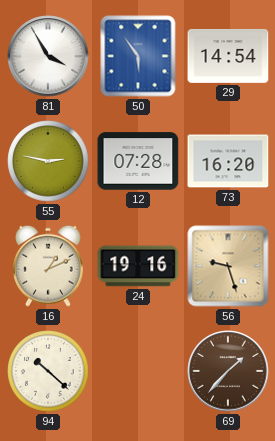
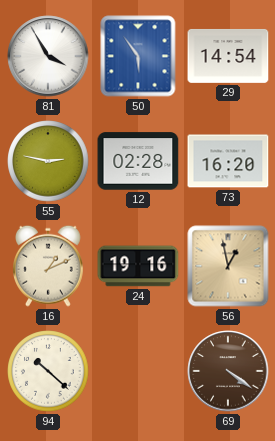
12: 07:28 -> 02:28 (138, 161)
56: 9:27 -> 12:58 (228, 266)
69: 1:37 -> 4:21 (228, 371)
